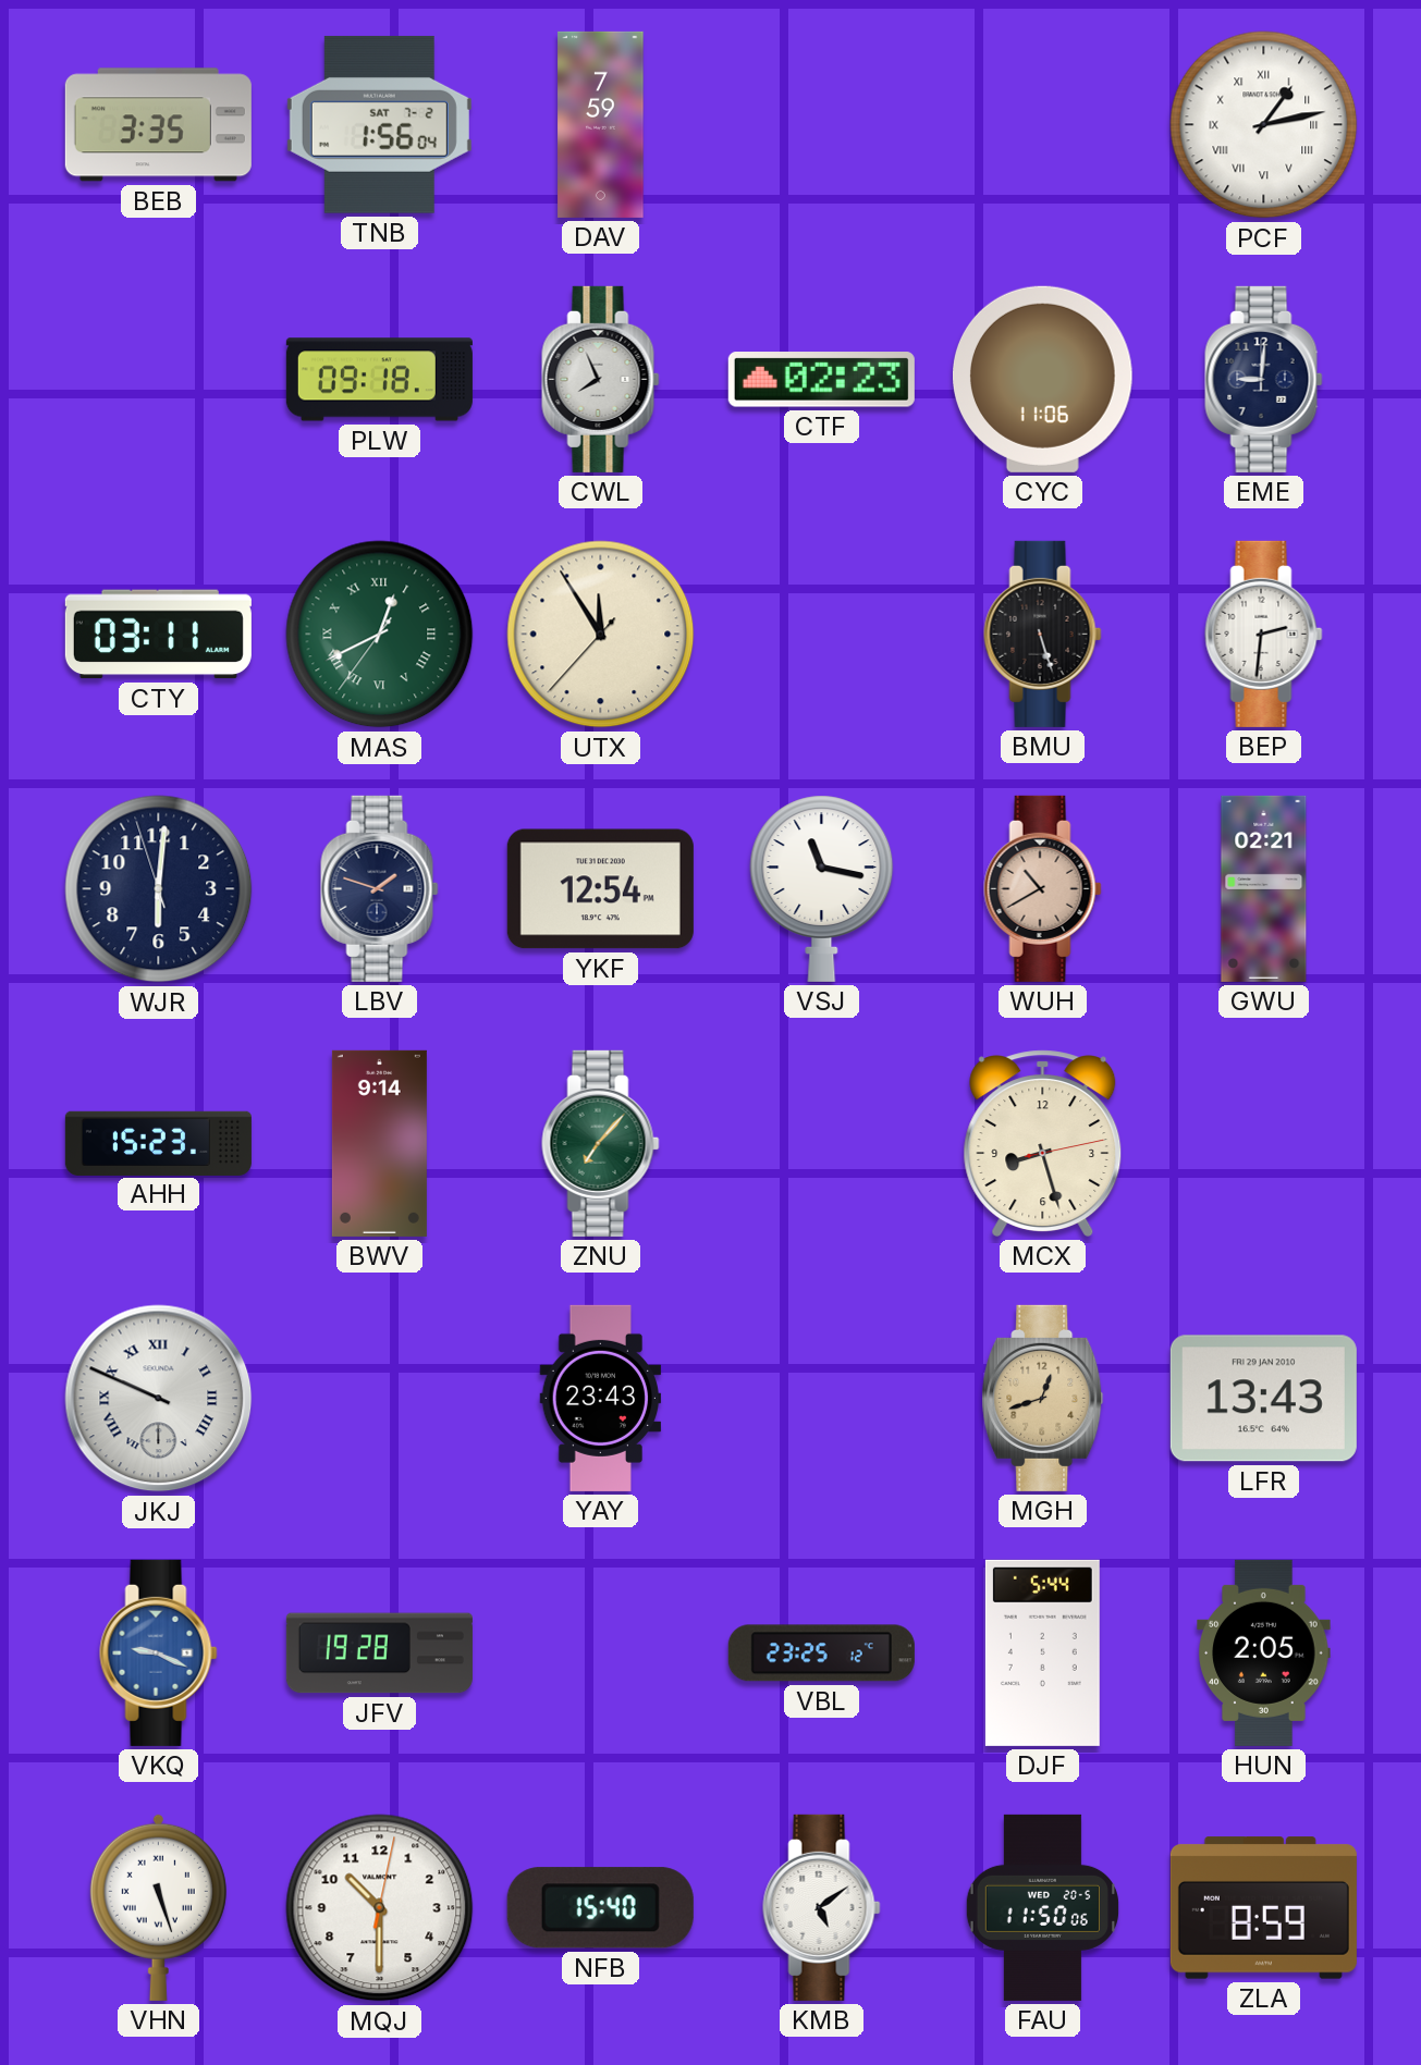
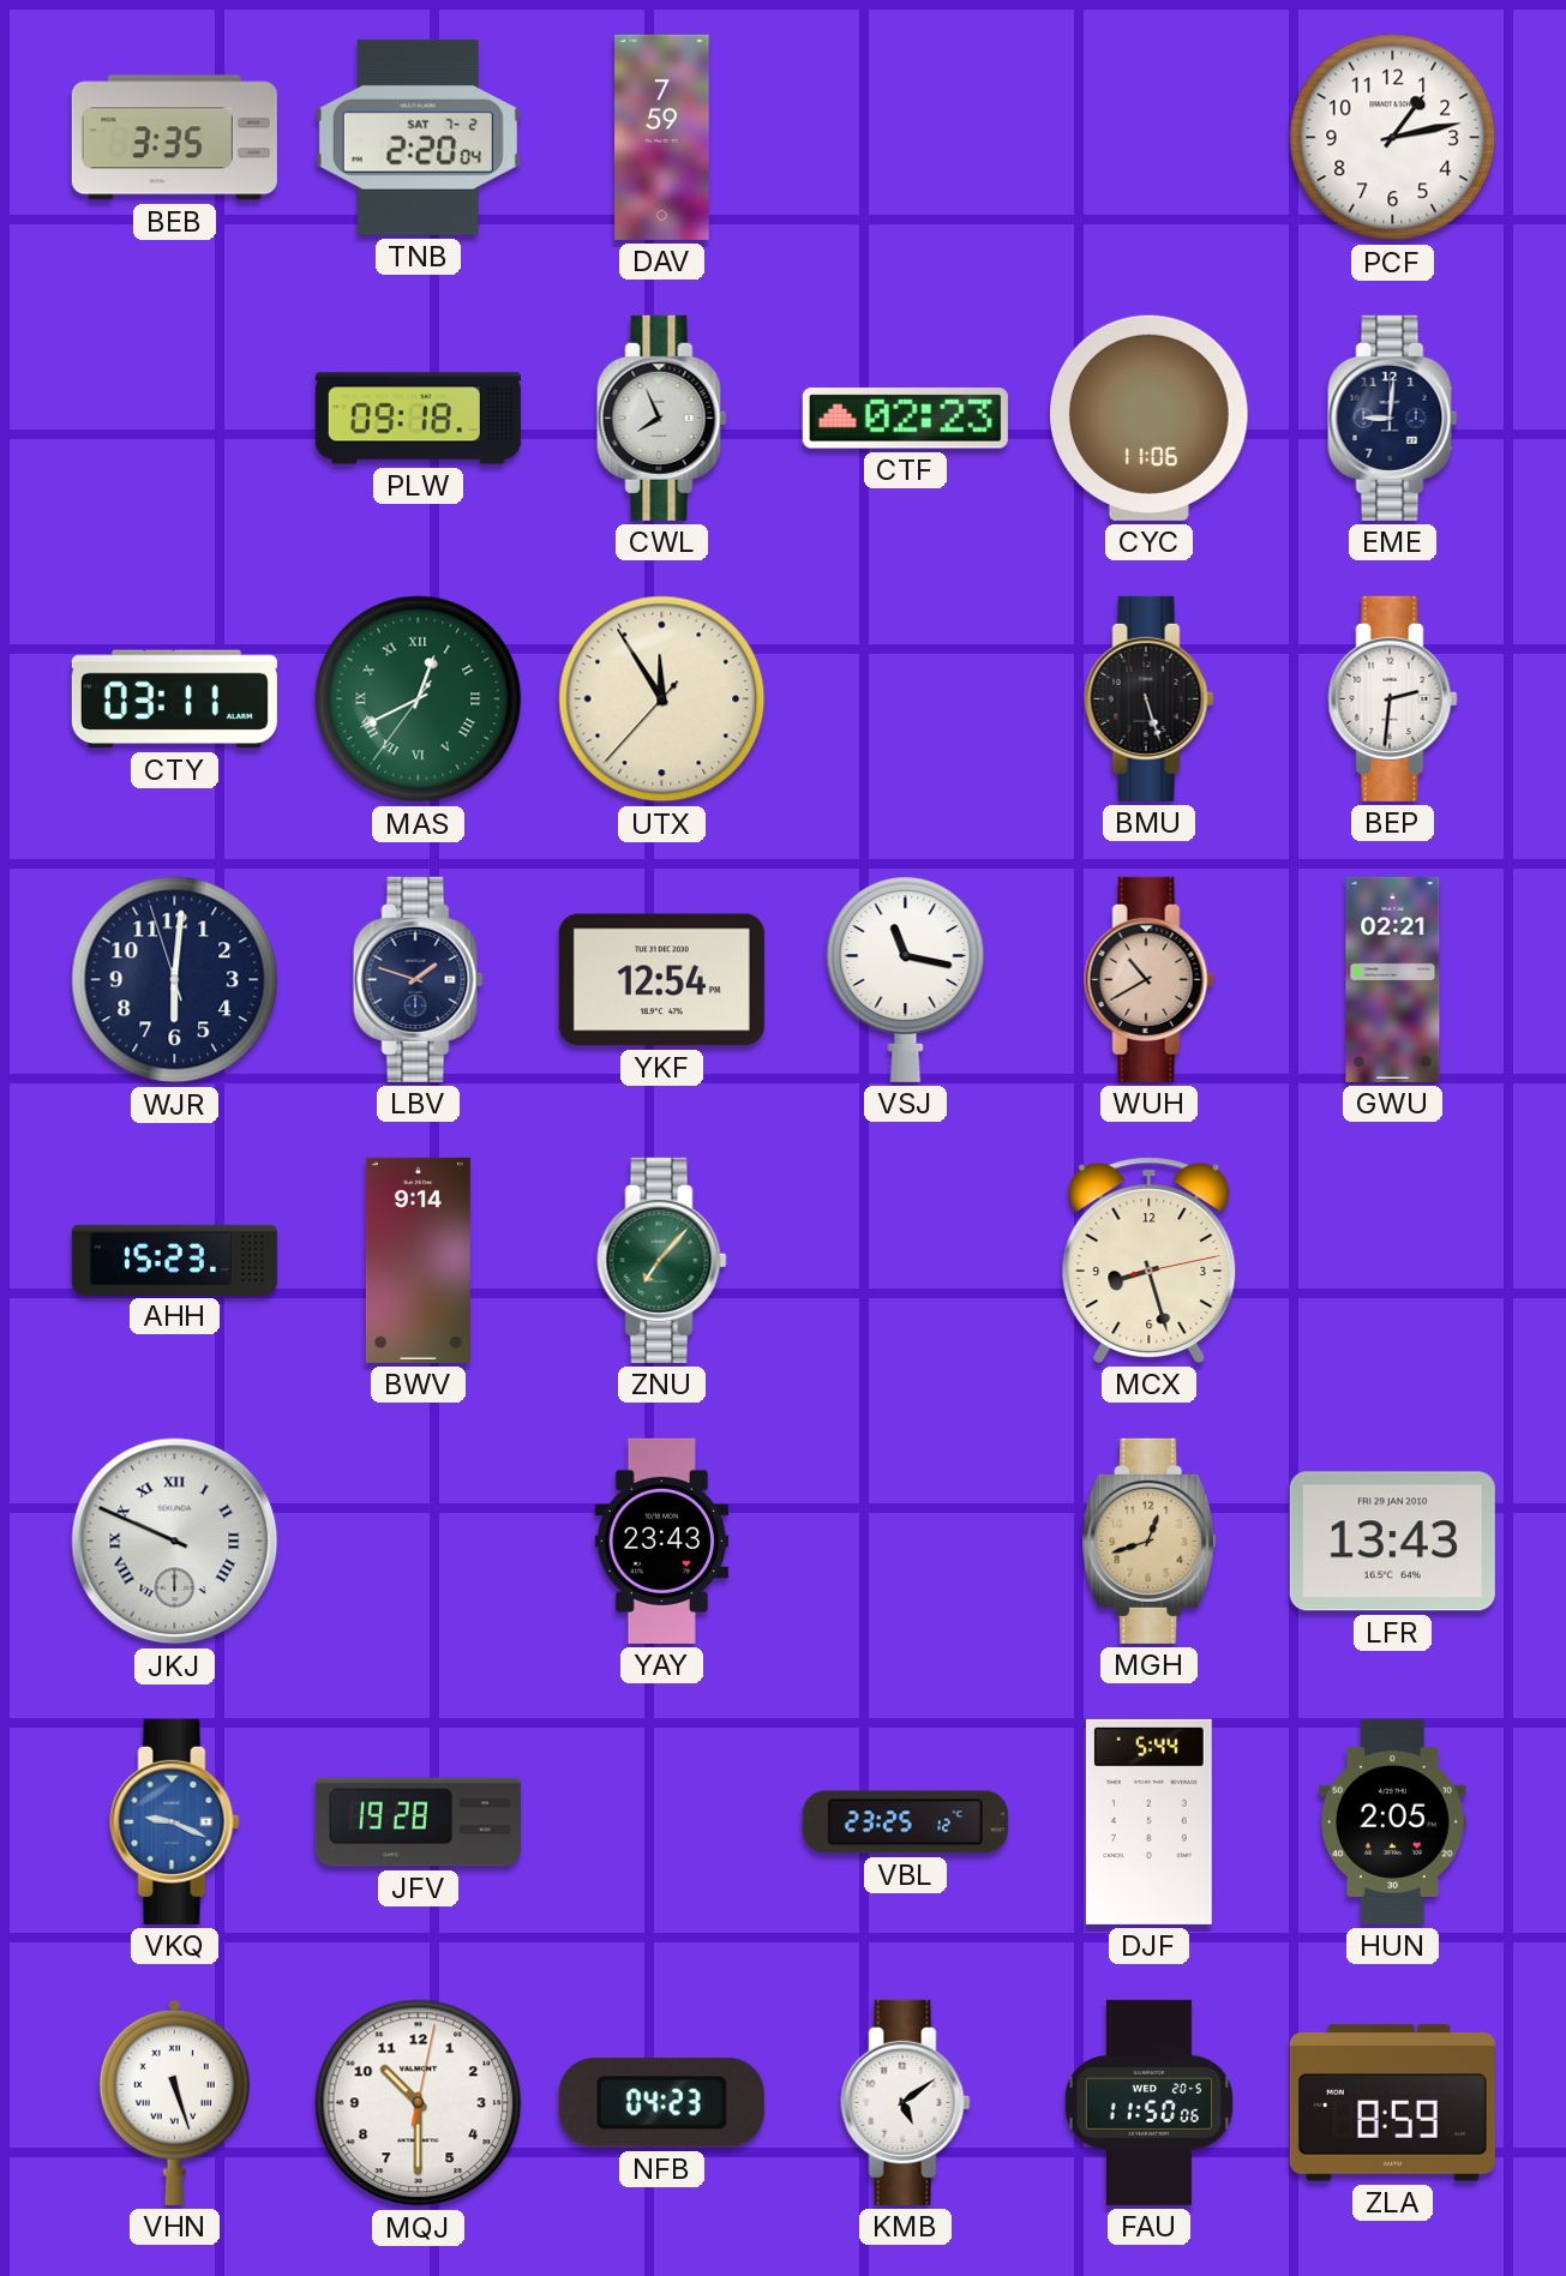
TNB: 1:56 -> 2:20 (418, 137)
PCF numerals: Roman -> Arabic (1393, 138)
NFB: 15:40 -> 04:23 (661, 2103)
